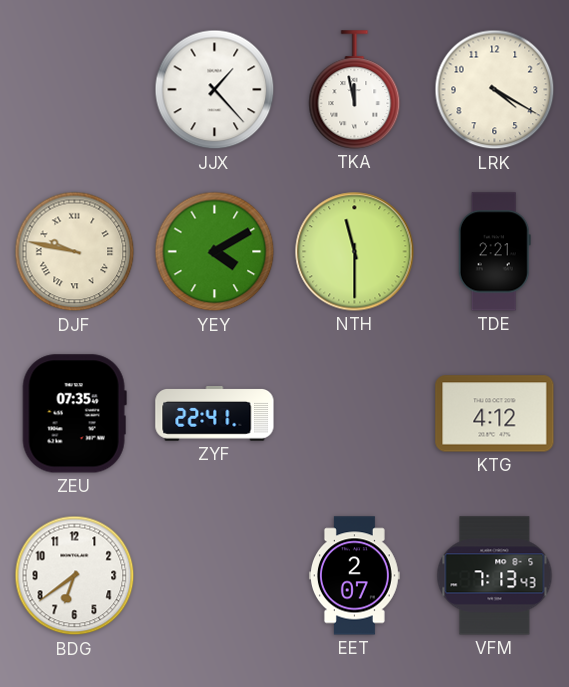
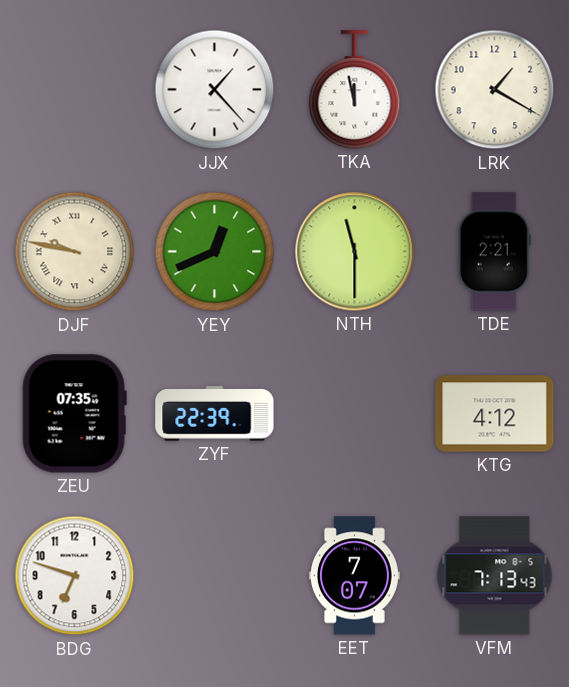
LRK: 4:20 -> 1:20 (495, 90)
YEY: 4:10 -> 12:41 (215, 252)
ZYF: 22:41 -> 22:39 (215, 414)
BDG: 6:39 -> 6:48 (75, 576)
EET: 2:07 -> 7:07 (354, 576)
